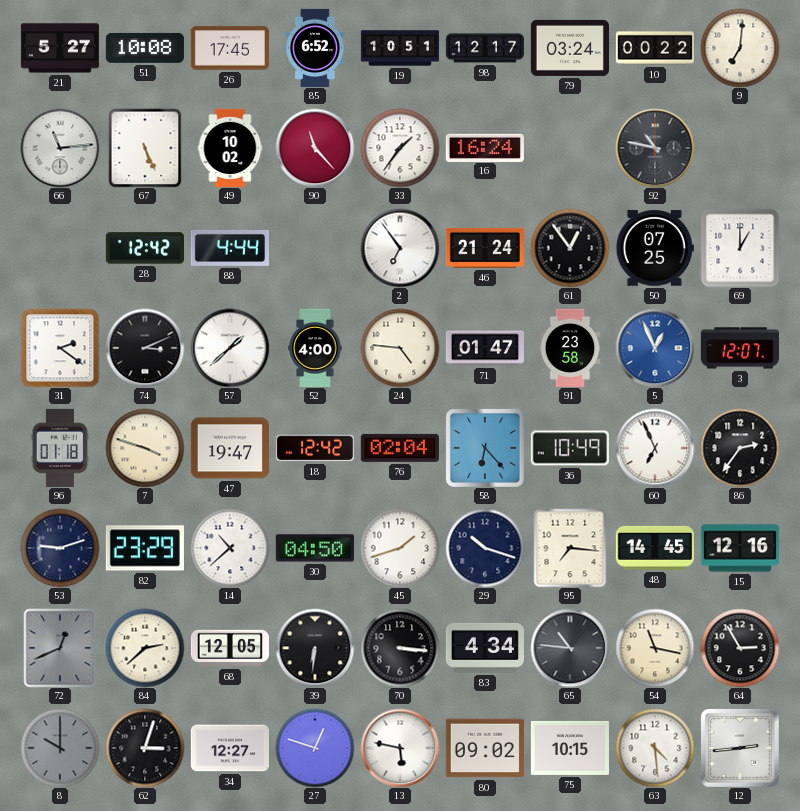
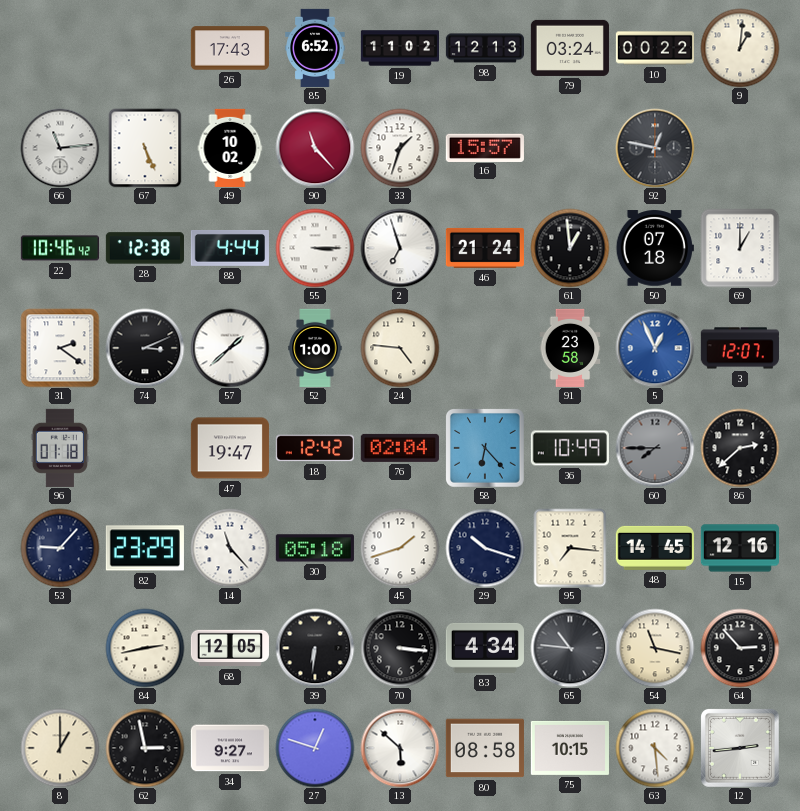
21: 5:27 -> none (60, 48)
51: 10:08 -> none (145, 48)
26: 17:45 -> 17:43 (230, 48)
19: 10:51 -> 11:02 (399, 48)
98: 12:17 -> 12:13 (484, 48)
9: 7:01 -> 1:01 (740, 48)
33: 1:36 -> 1:33 (400, 148)
16: 16:24 -> 15:57 (485, 147)
92: 10:47 -> 12:47 (655, 148)
22: none -> 10:46 (60, 248)
28: 12:42 -> 12:38 (145, 248)
55: none -> 3:15 (315, 248)
2: 6:54 -> 6:57 (400, 248)
61: 12:54 -> 12:59 (570, 248)
50: 07:25 -> 07:18 (655, 248)
52: 4:00 -> 1:00 (315, 347)
71: 01:47 -> none (484, 348)
7: 3:48 -> none (145, 448)
60: 6:56 -> 7:45 (655, 448)
60 dial: white -> grey (655, 448)
86: 2:36 -> 2:38 (740, 448)
53: 9:12 -> 9:07 (60, 548)
14: 10:38 -> 11:23 (230, 548)
30: 04:50 -> 05:18 (315, 548)
72: 12:41 -> none (60, 648)
84: 2:38 -> 2:43 (145, 648)
64: 2:55 -> 2:53 (740, 648)
8: 10:00 -> 1:00 (60, 748)
8 dial: grey -> cream (60, 748)
62: 3:03 -> 2:58 (145, 748)
34: 12:27 -> 9:27 (230, 748)
13: 5:47 -> 5:52 (400, 748)
80: 09:02 -> 08:58 (485, 748)
